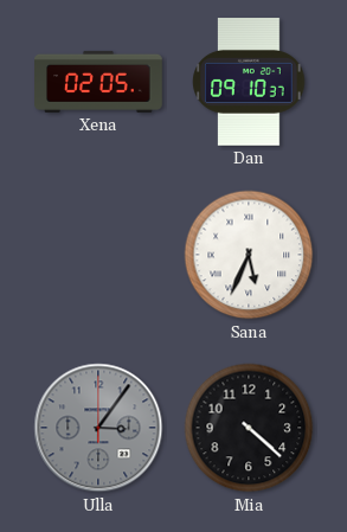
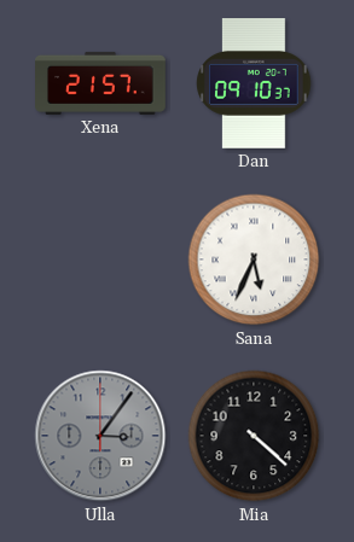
Xena: 02:05 -> 21:57 (101, 83)
